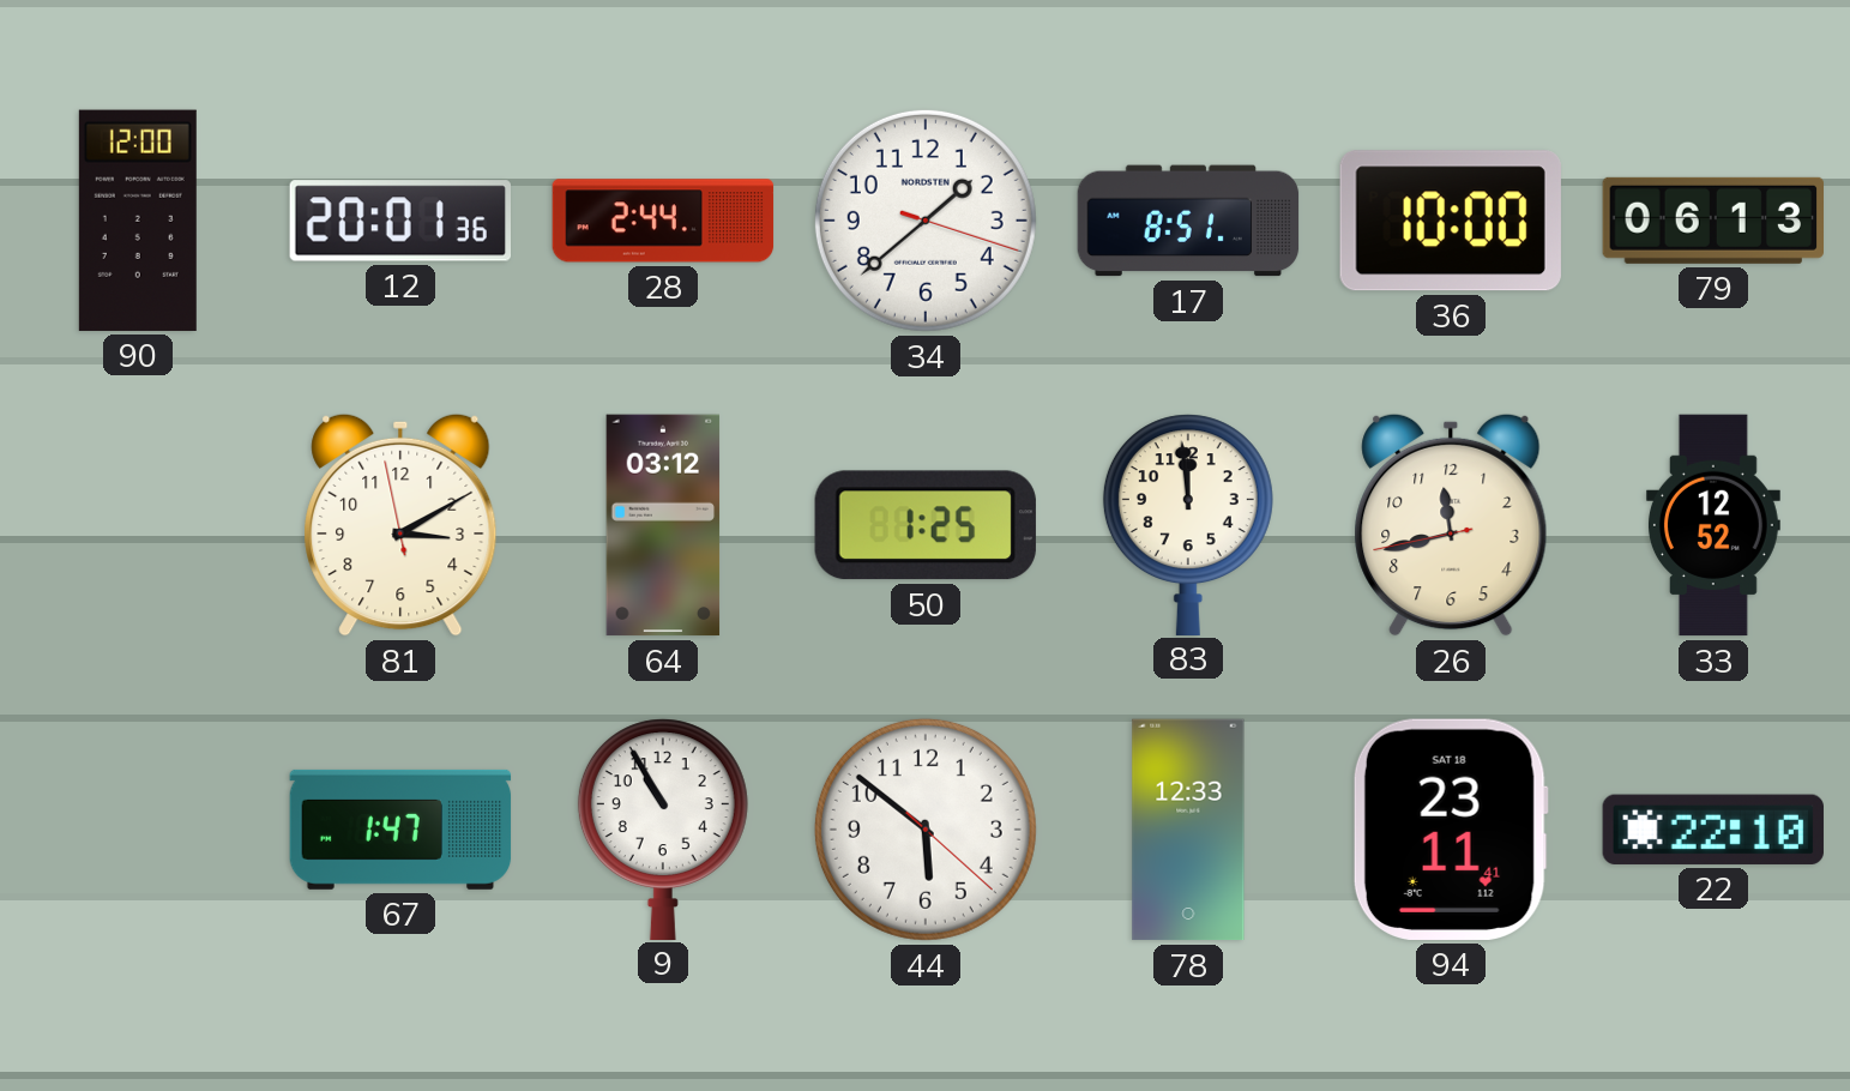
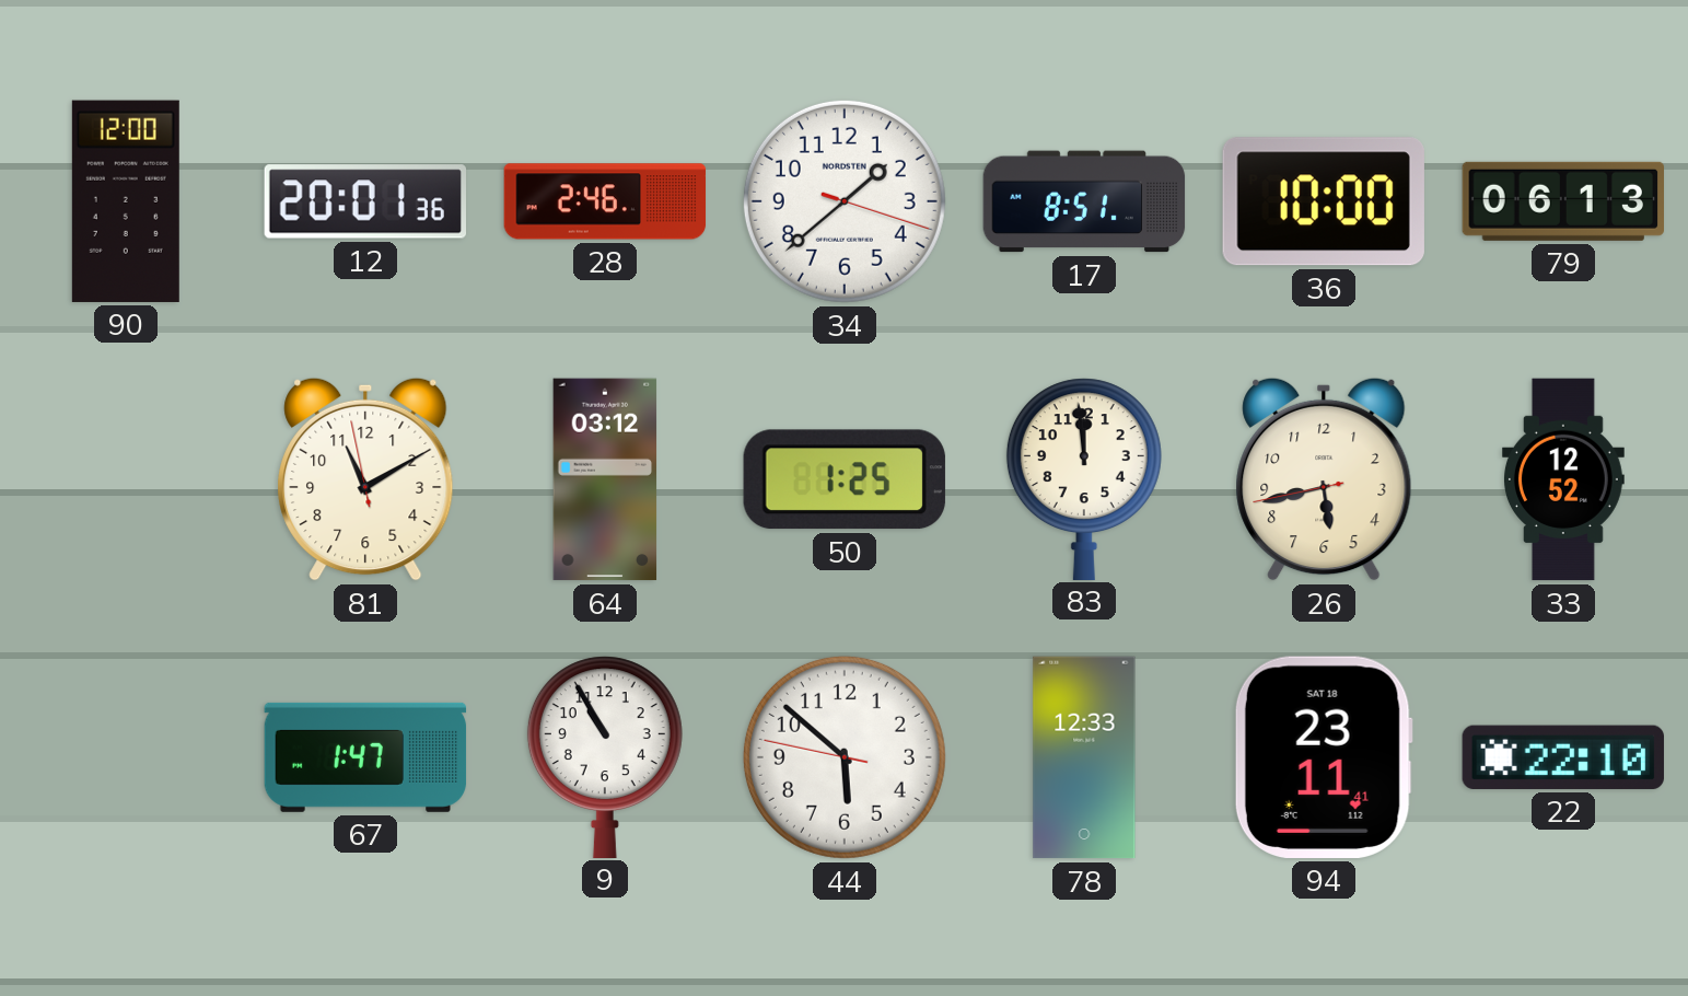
28: 2:44 -> 2:46 (605, 201)
81: 3:09 -> 11:09 (365, 479)
26: 11:42 -> 5:42 (1324, 479)
44: 5:51:22 -> 5:51:47 (845, 757)
